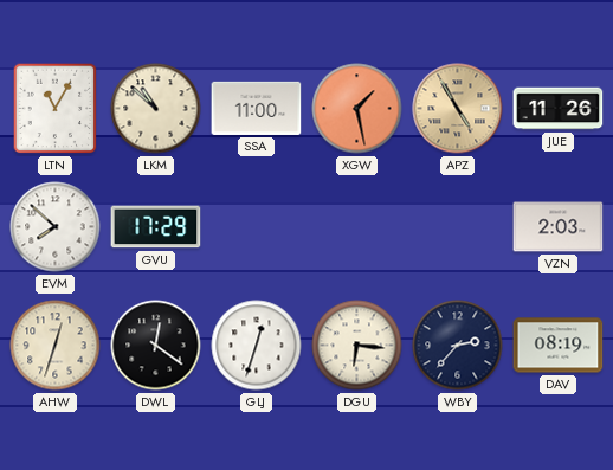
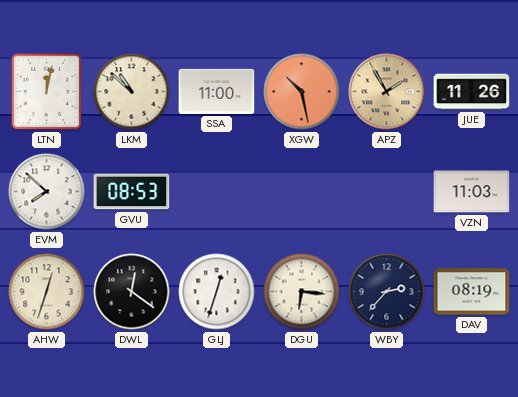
LTN: 11:05 -> 12:02 (47, 92)
XGW: 1:28 -> 10:28 (302, 92)
APZ: 4:55 -> 1:55 (387, 92)
GVU: 17:29 -> 08:53 (132, 192)
VZN: 2:03 -> 11:03 (472, 192)
